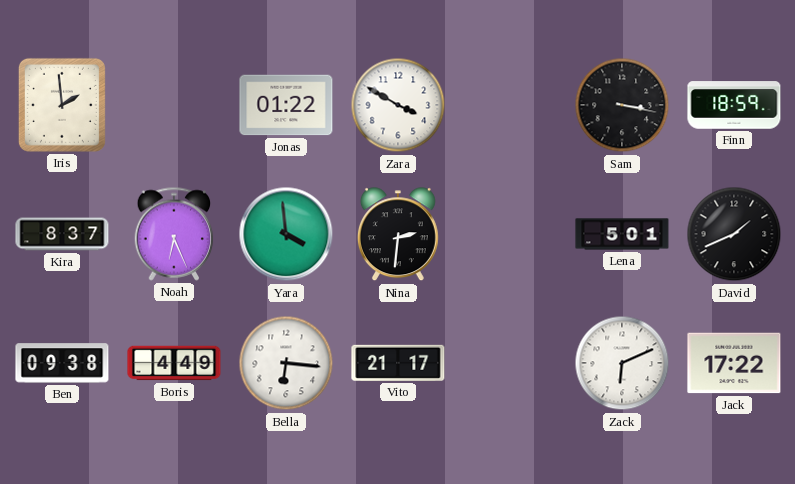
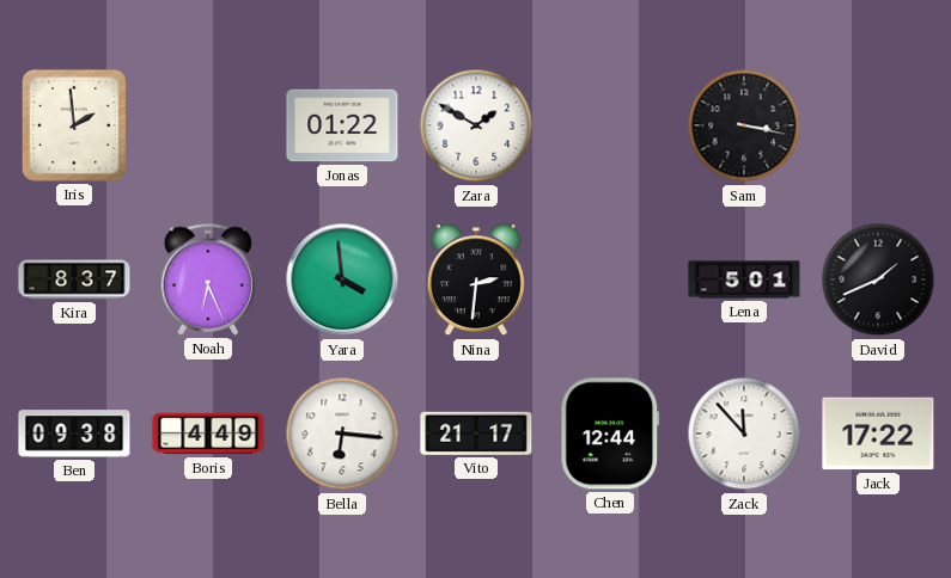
Zara: 3:50 -> 1:50 (476, 125)
Finn: 18:59 -> none (734, 105)
Chen: none -> 12:44 (610, 433)
Zack: 6:11 -> 11:53 (744, 433)
